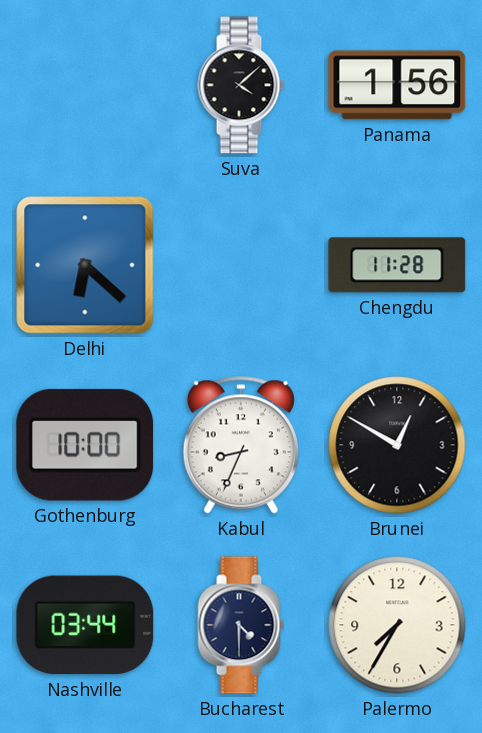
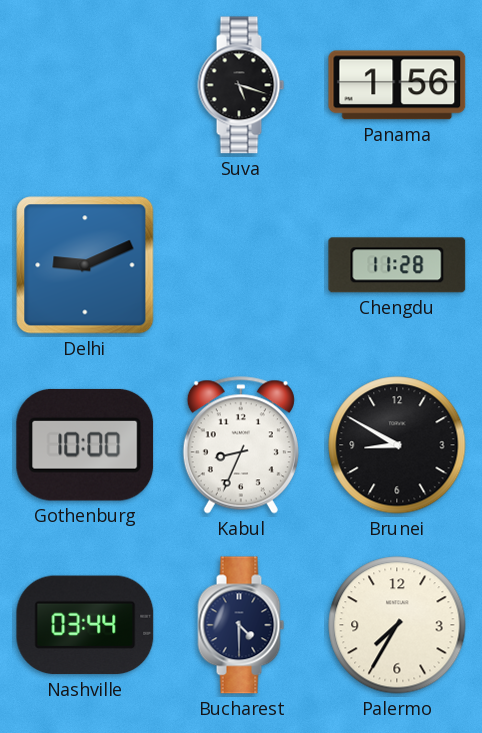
Suva: 4:08 -> 5:18 (241, 85)
Delhi: 6:22 -> 9:11 (85, 265)
Brunei: 12:50 -> 8:50 (397, 445)
